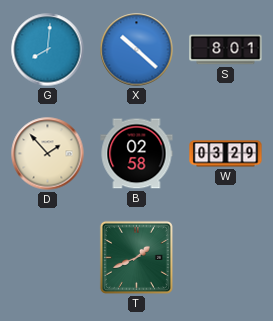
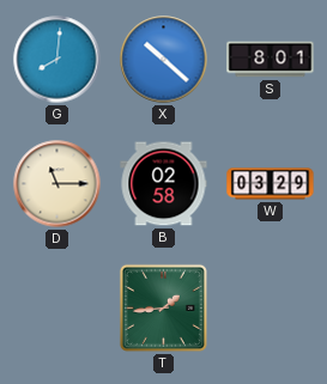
D: 1:53 -> 11:15 (57, 184)
T: 1:41 -> 1:44 (163, 307)
